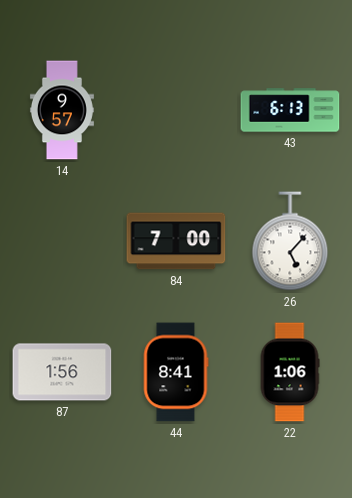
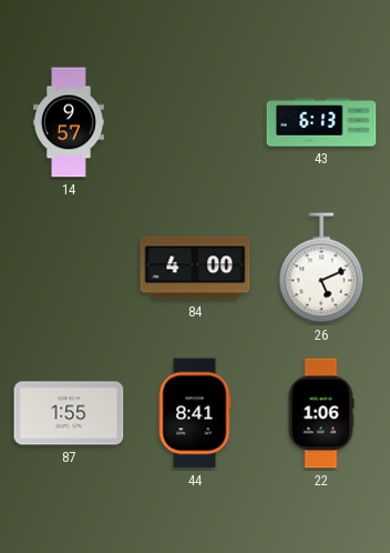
84: 7:00 -> 4:00 (195, 268)
26: 5:07 -> 5:11 (321, 268)
87: 1:56 -> 1:55 (69, 413)
